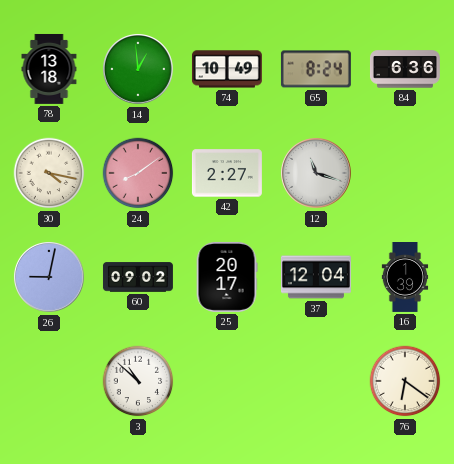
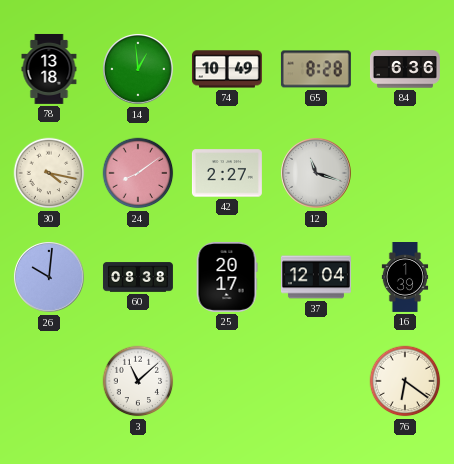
65: 8:24 -> 8:28 (316, 69)
26: 9:02 -> 10:01 (50, 278)
60: 09:02 -> 08:38 (138, 277)
3: 10:52 -> 11:08 (138, 381)
